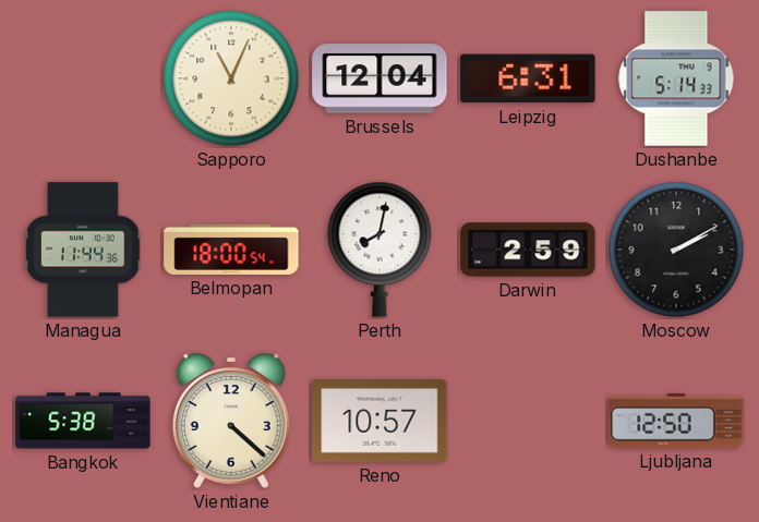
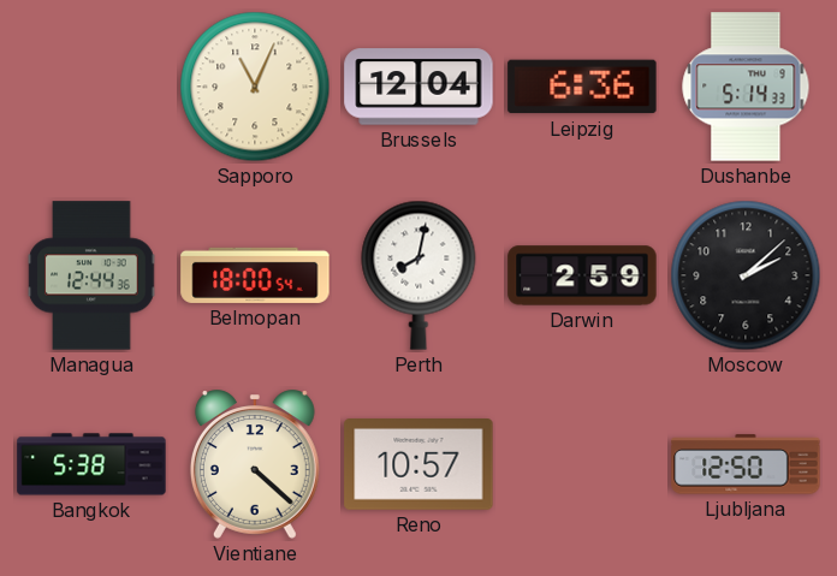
Leipzig: 6:31 -> 6:36 (582, 87)
Managua: 11:44 -> 12:44 (91, 275)
Moscow: 2:10 -> 2:08 (746, 275)
